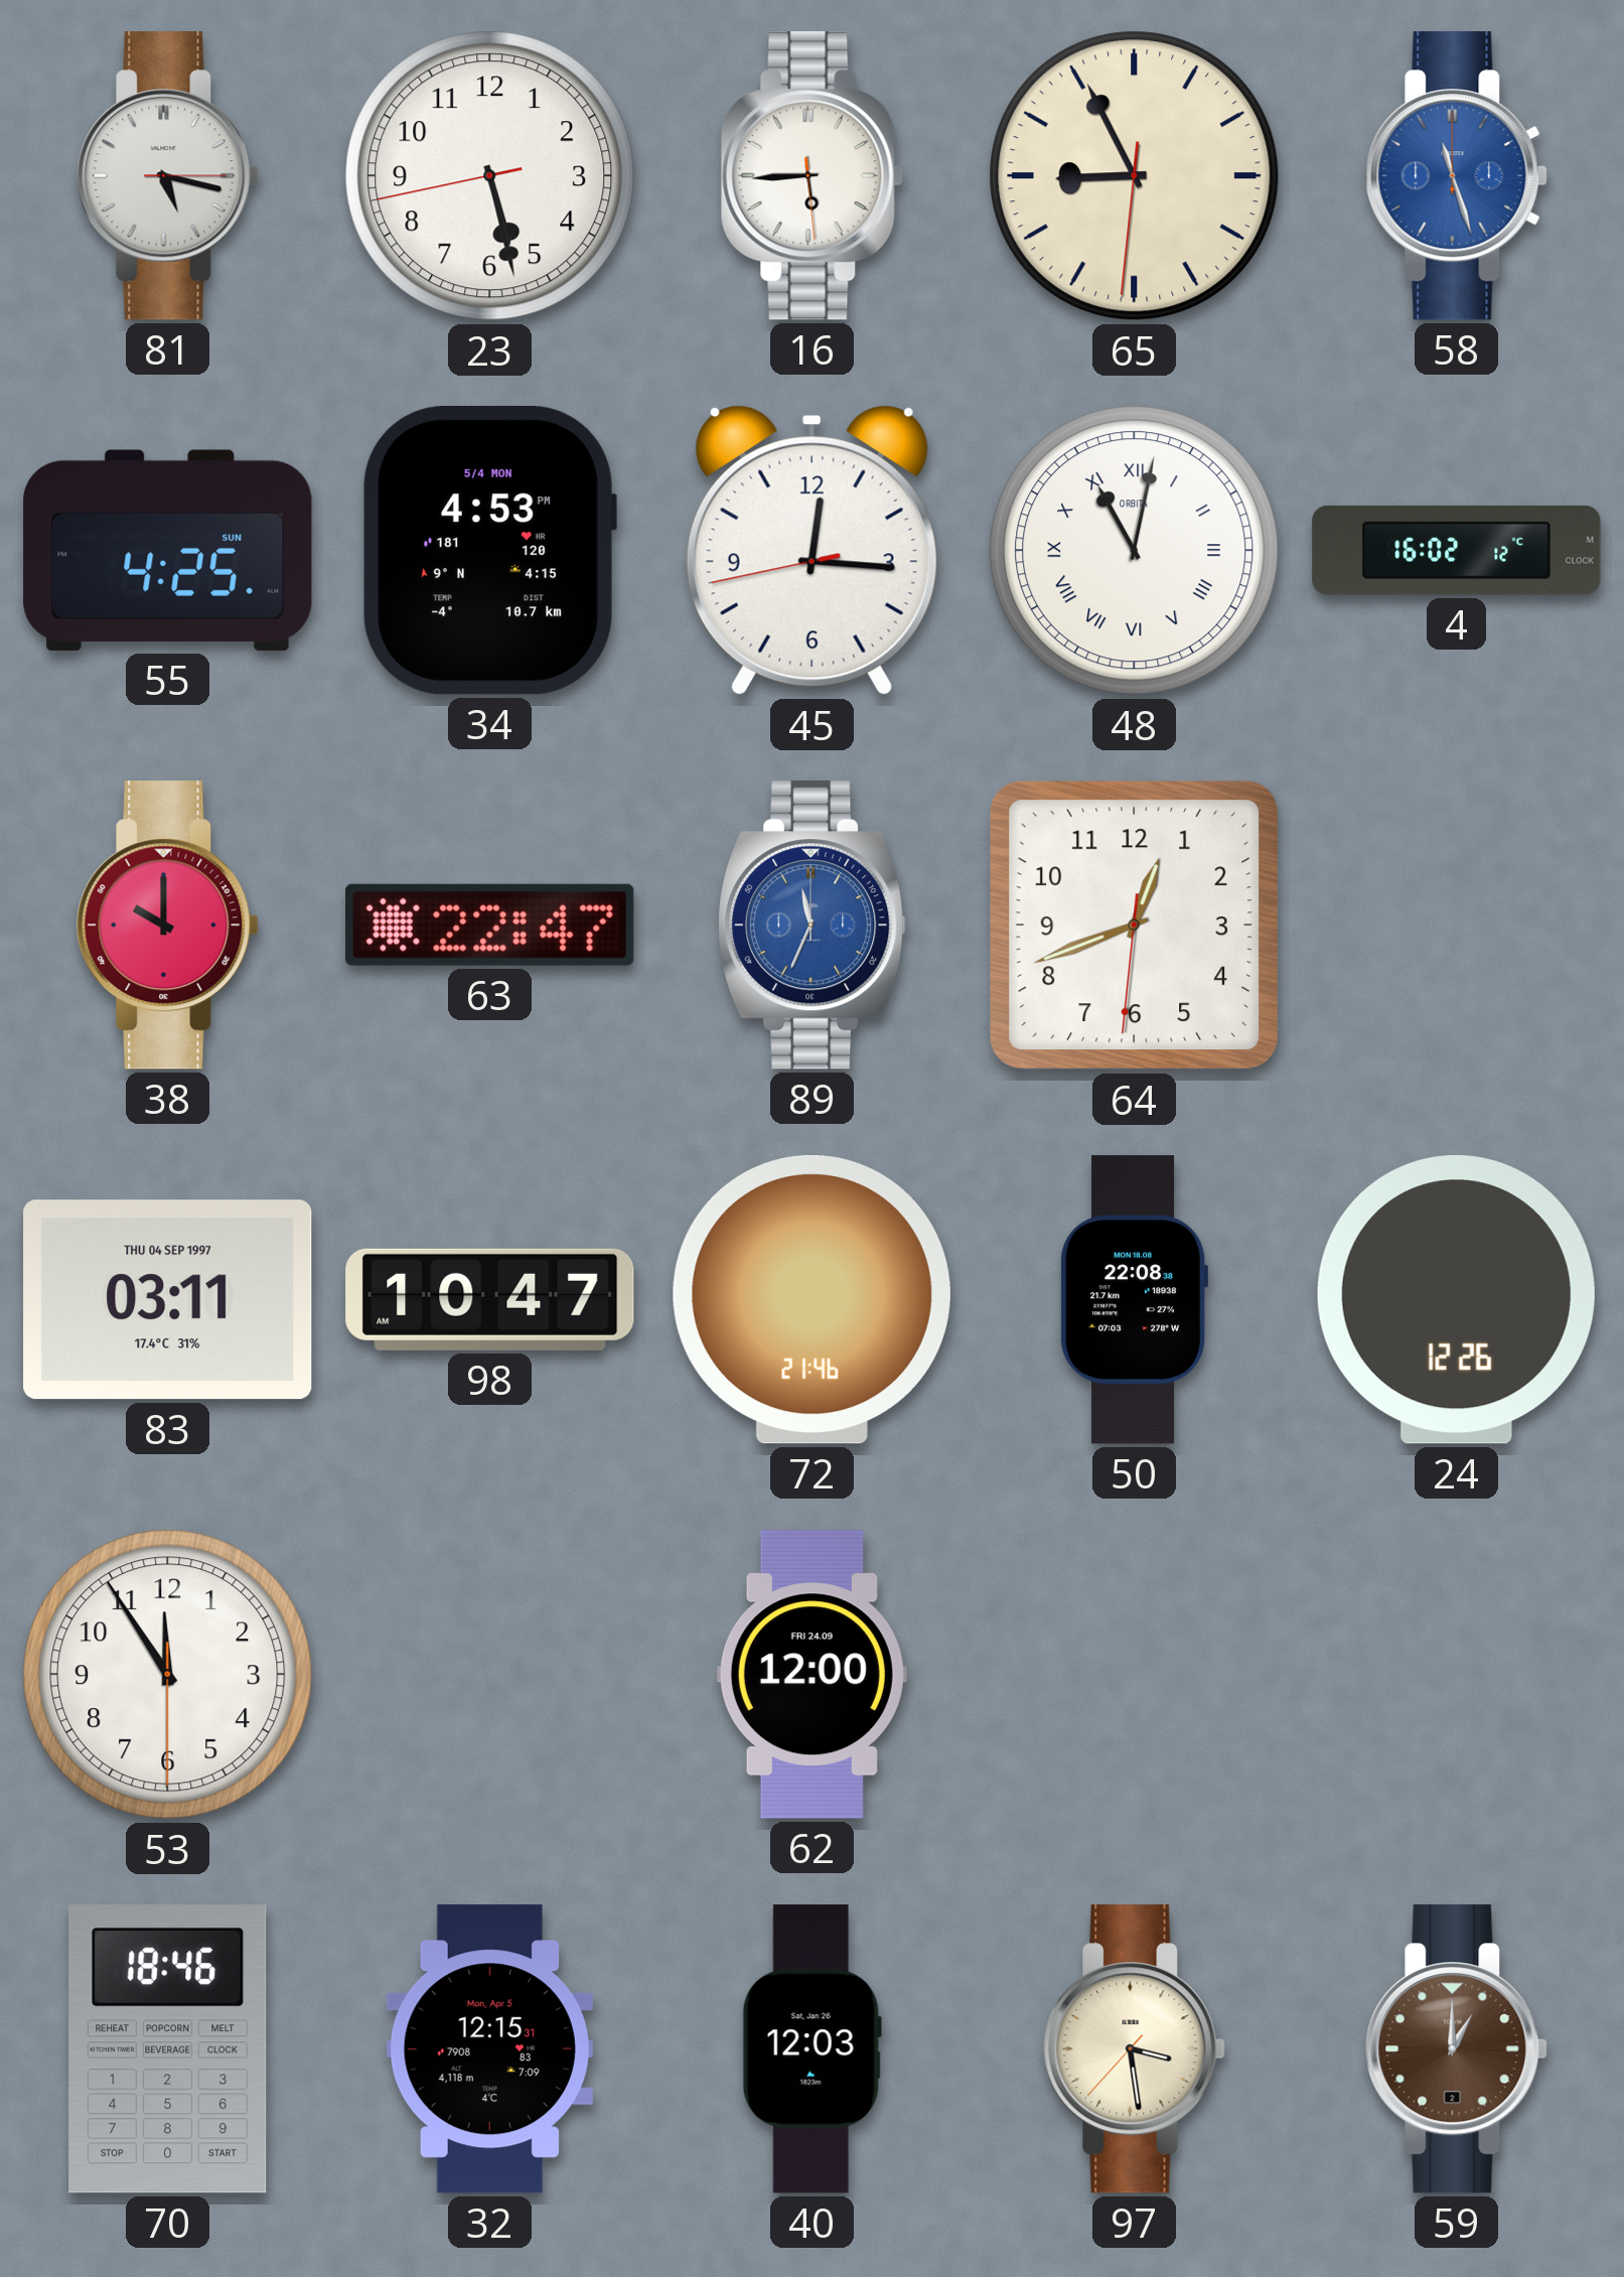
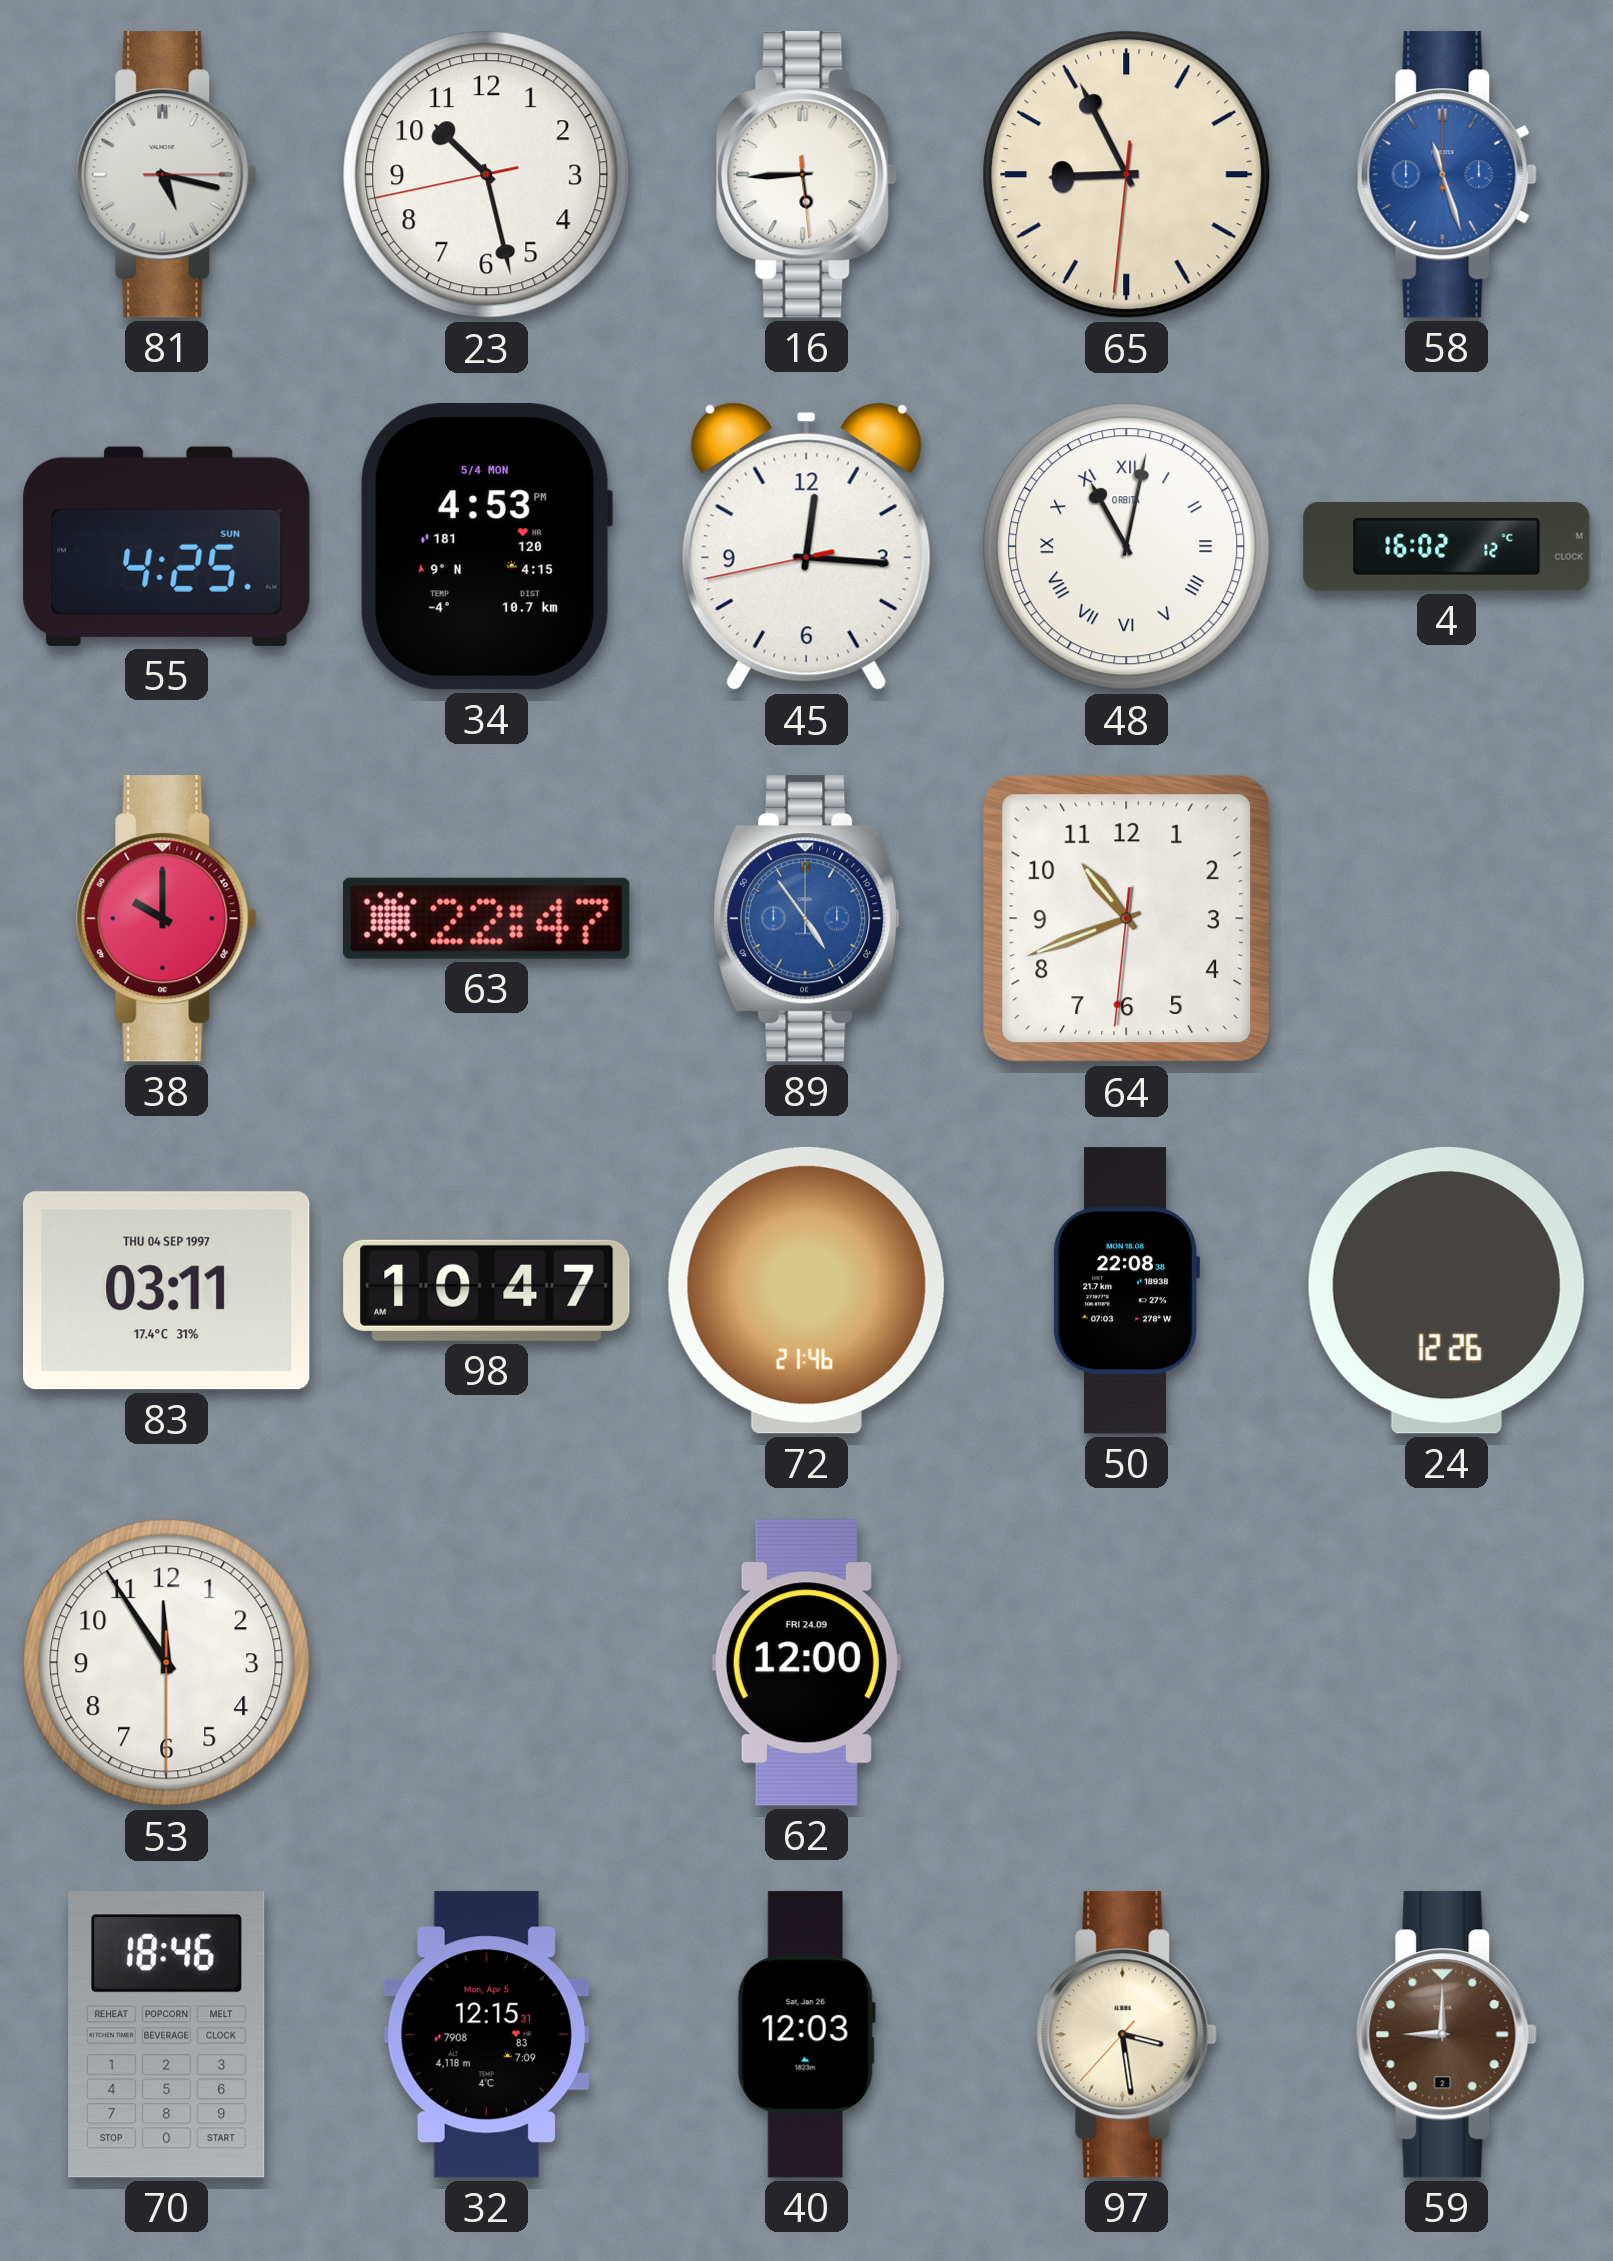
23: 5:27 -> 10:27 (487, 175)
89: 11:34 -> 4:54 (807, 919)
64: 12:41 -> 10:41 (1127, 919)
59: 1:00 -> 9:00 (1446, 2035)
